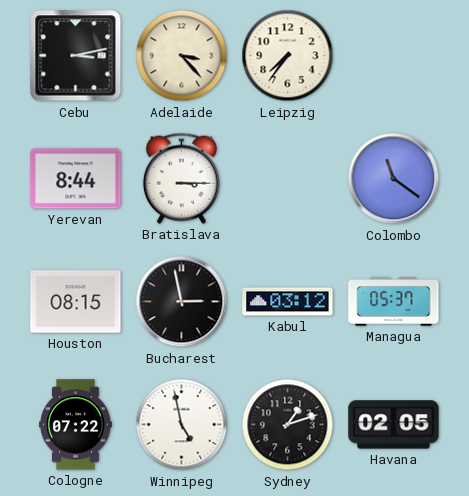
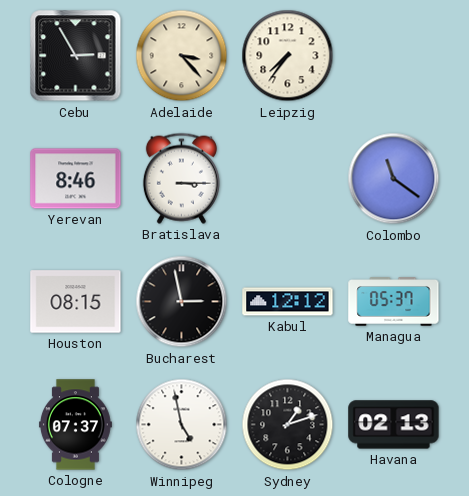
Cebu: 3:13 -> 2:55 (76, 56)
Yerevan: 8:44 -> 8:46 (76, 179)
Kabul: 03:12 -> 12:12 (288, 302)
Cologne: 07:22 -> 07:37 (75, 425)
Havana: 02:05 -> 02:13 (394, 425)
